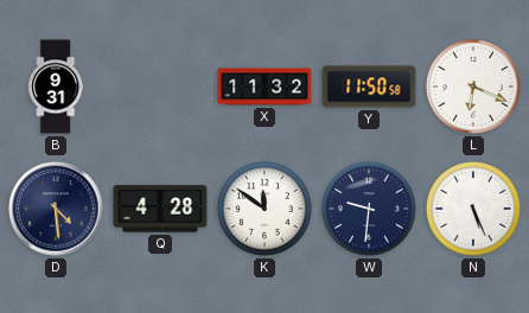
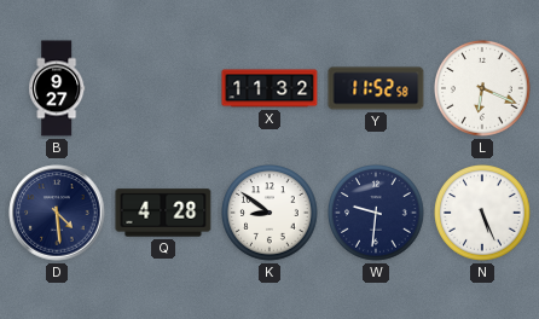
B: 9:31 -> 9:27 (57, 88)
Y: 11:50 -> 11:52 (376, 88)
K: 11:51 -> 8:51 (271, 214)
